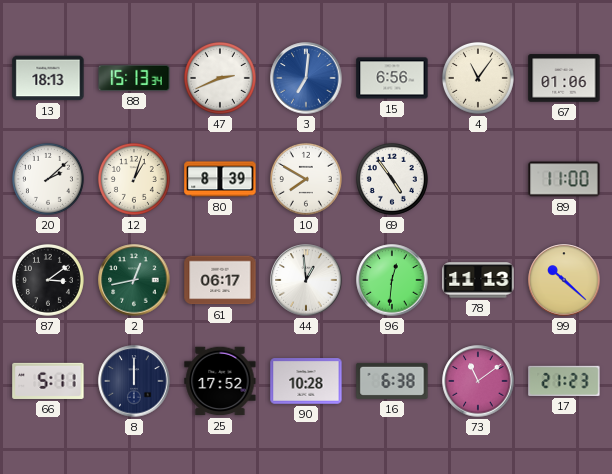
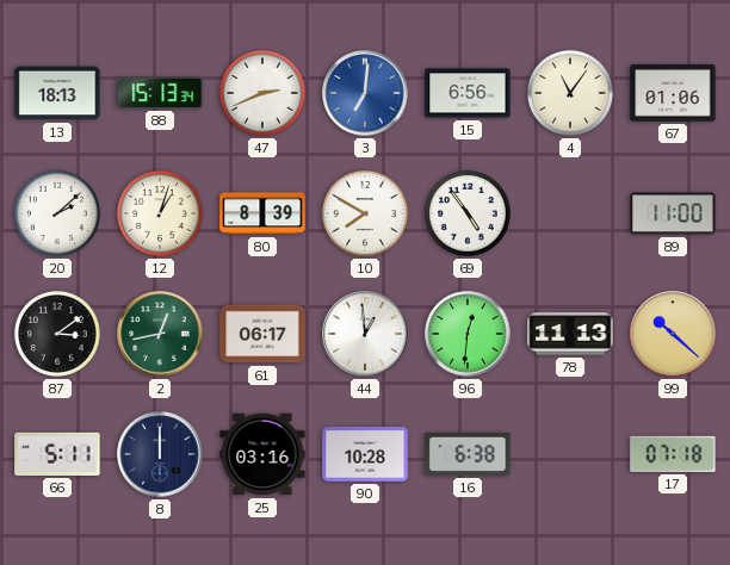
25: 17:52 -> 03:16 (262, 454)
73: 11:09 -> none (478, 381)
17: 21:23 -> 07:18 (673, 454)
